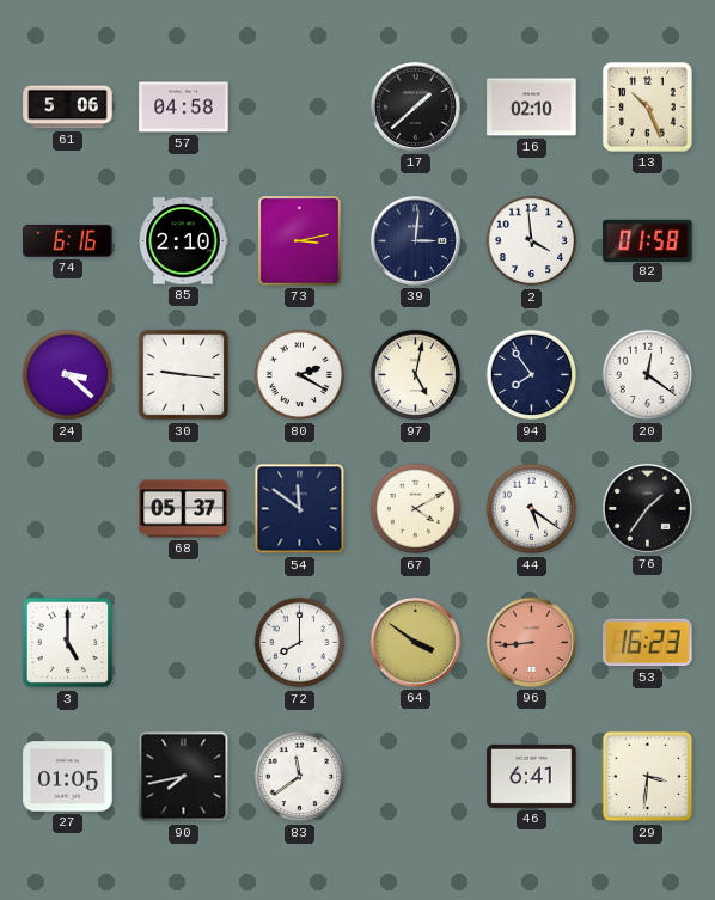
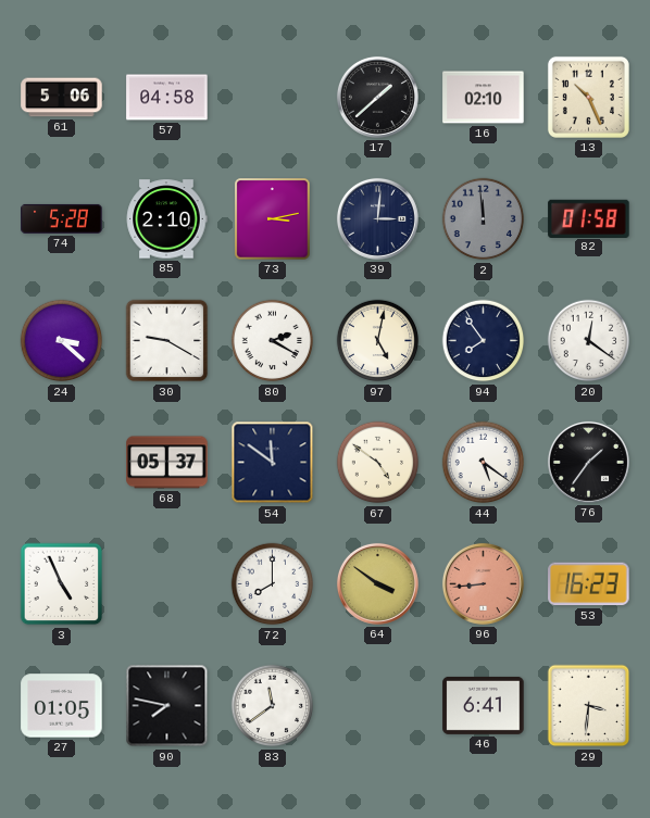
74: 6:16 -> 5:28 (62, 218)
2: 3:59 -> 11:59 (484, 219)
2 dial: white -> grey (484, 219)
30: 9:16 -> 9:20 (167, 341)
67: 4:10 -> 4:51 (378, 463)
3: 5:00 -> 4:56 (62, 584)
90: 7:43 -> 7:47 (167, 706)
